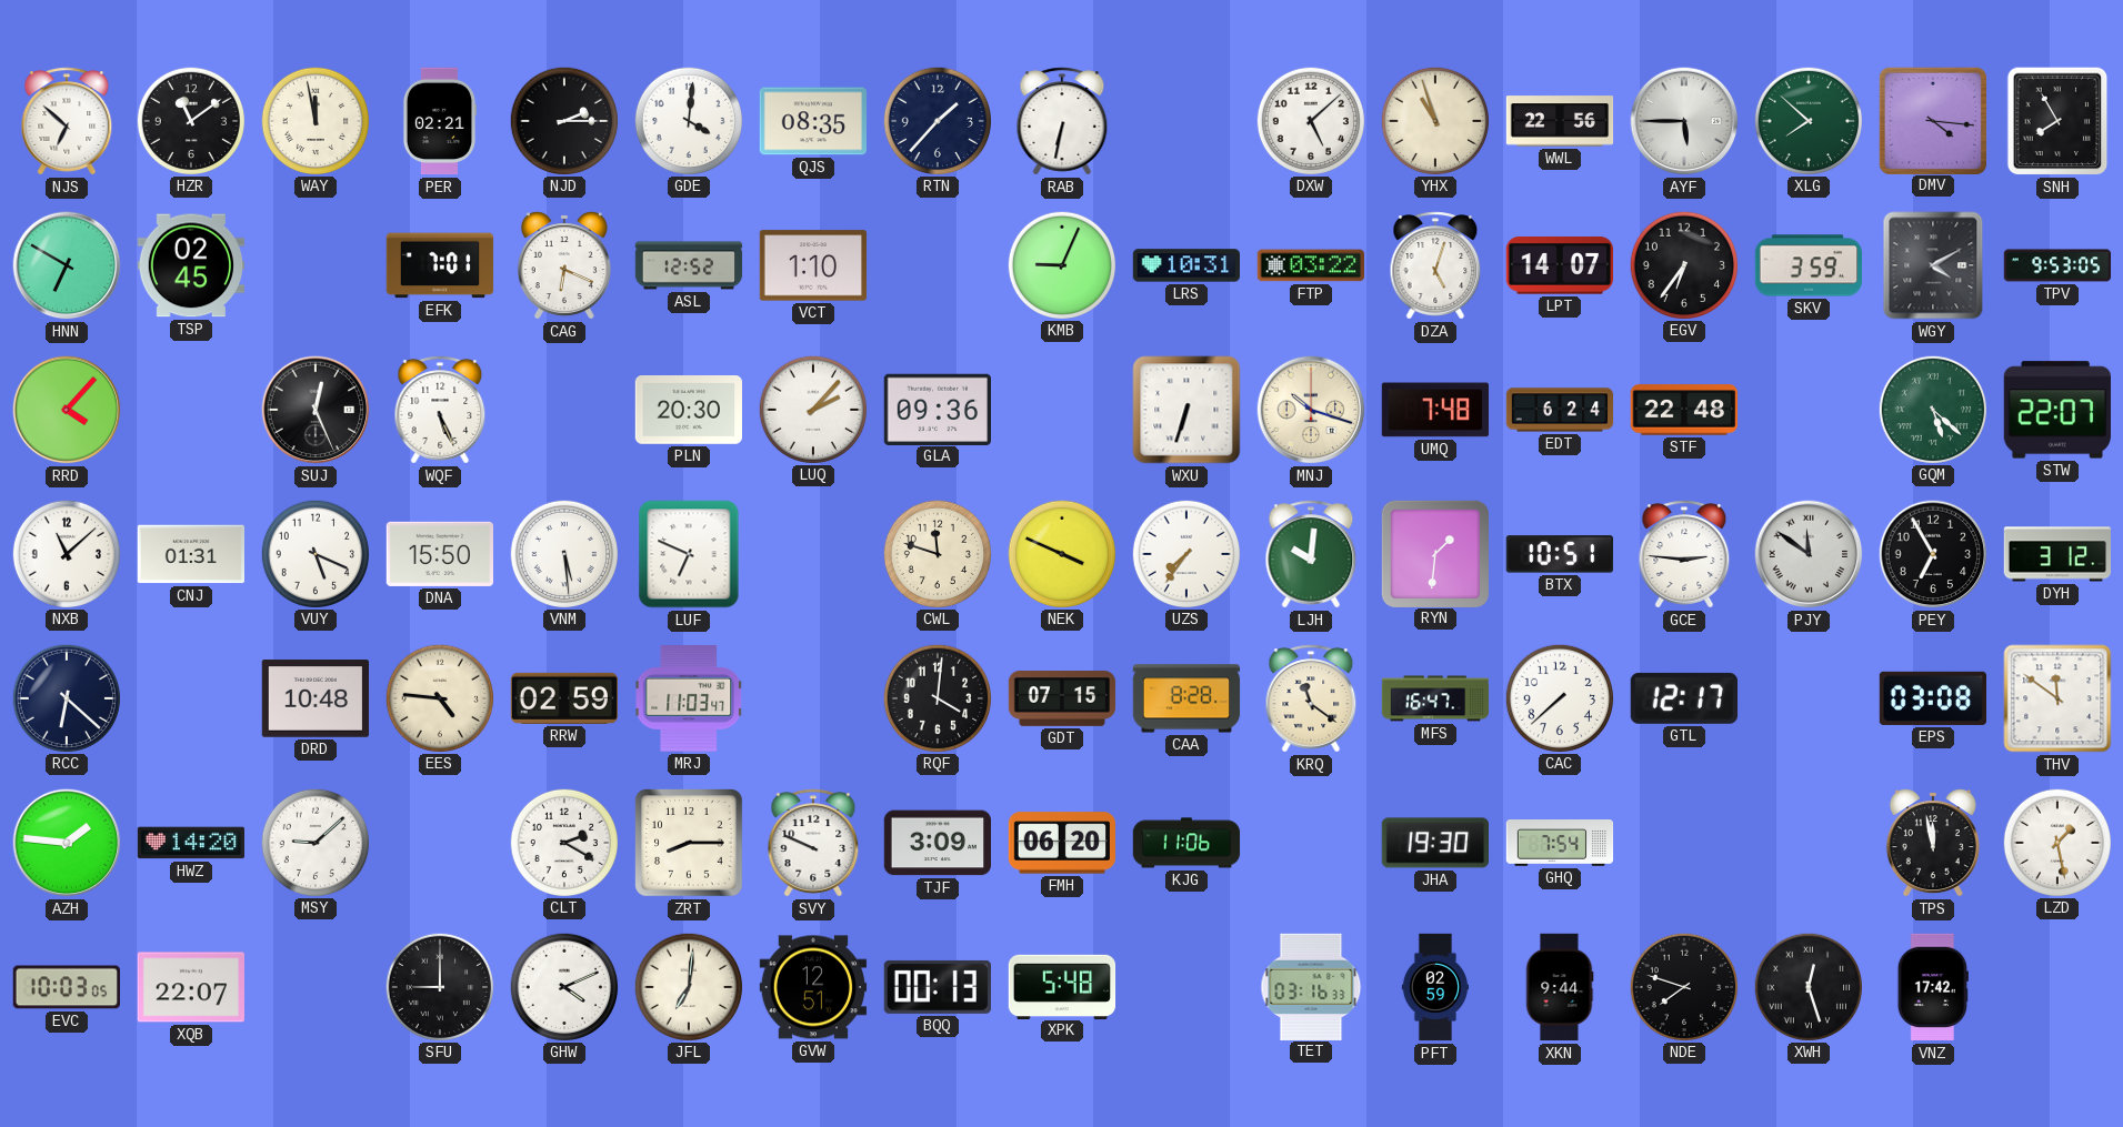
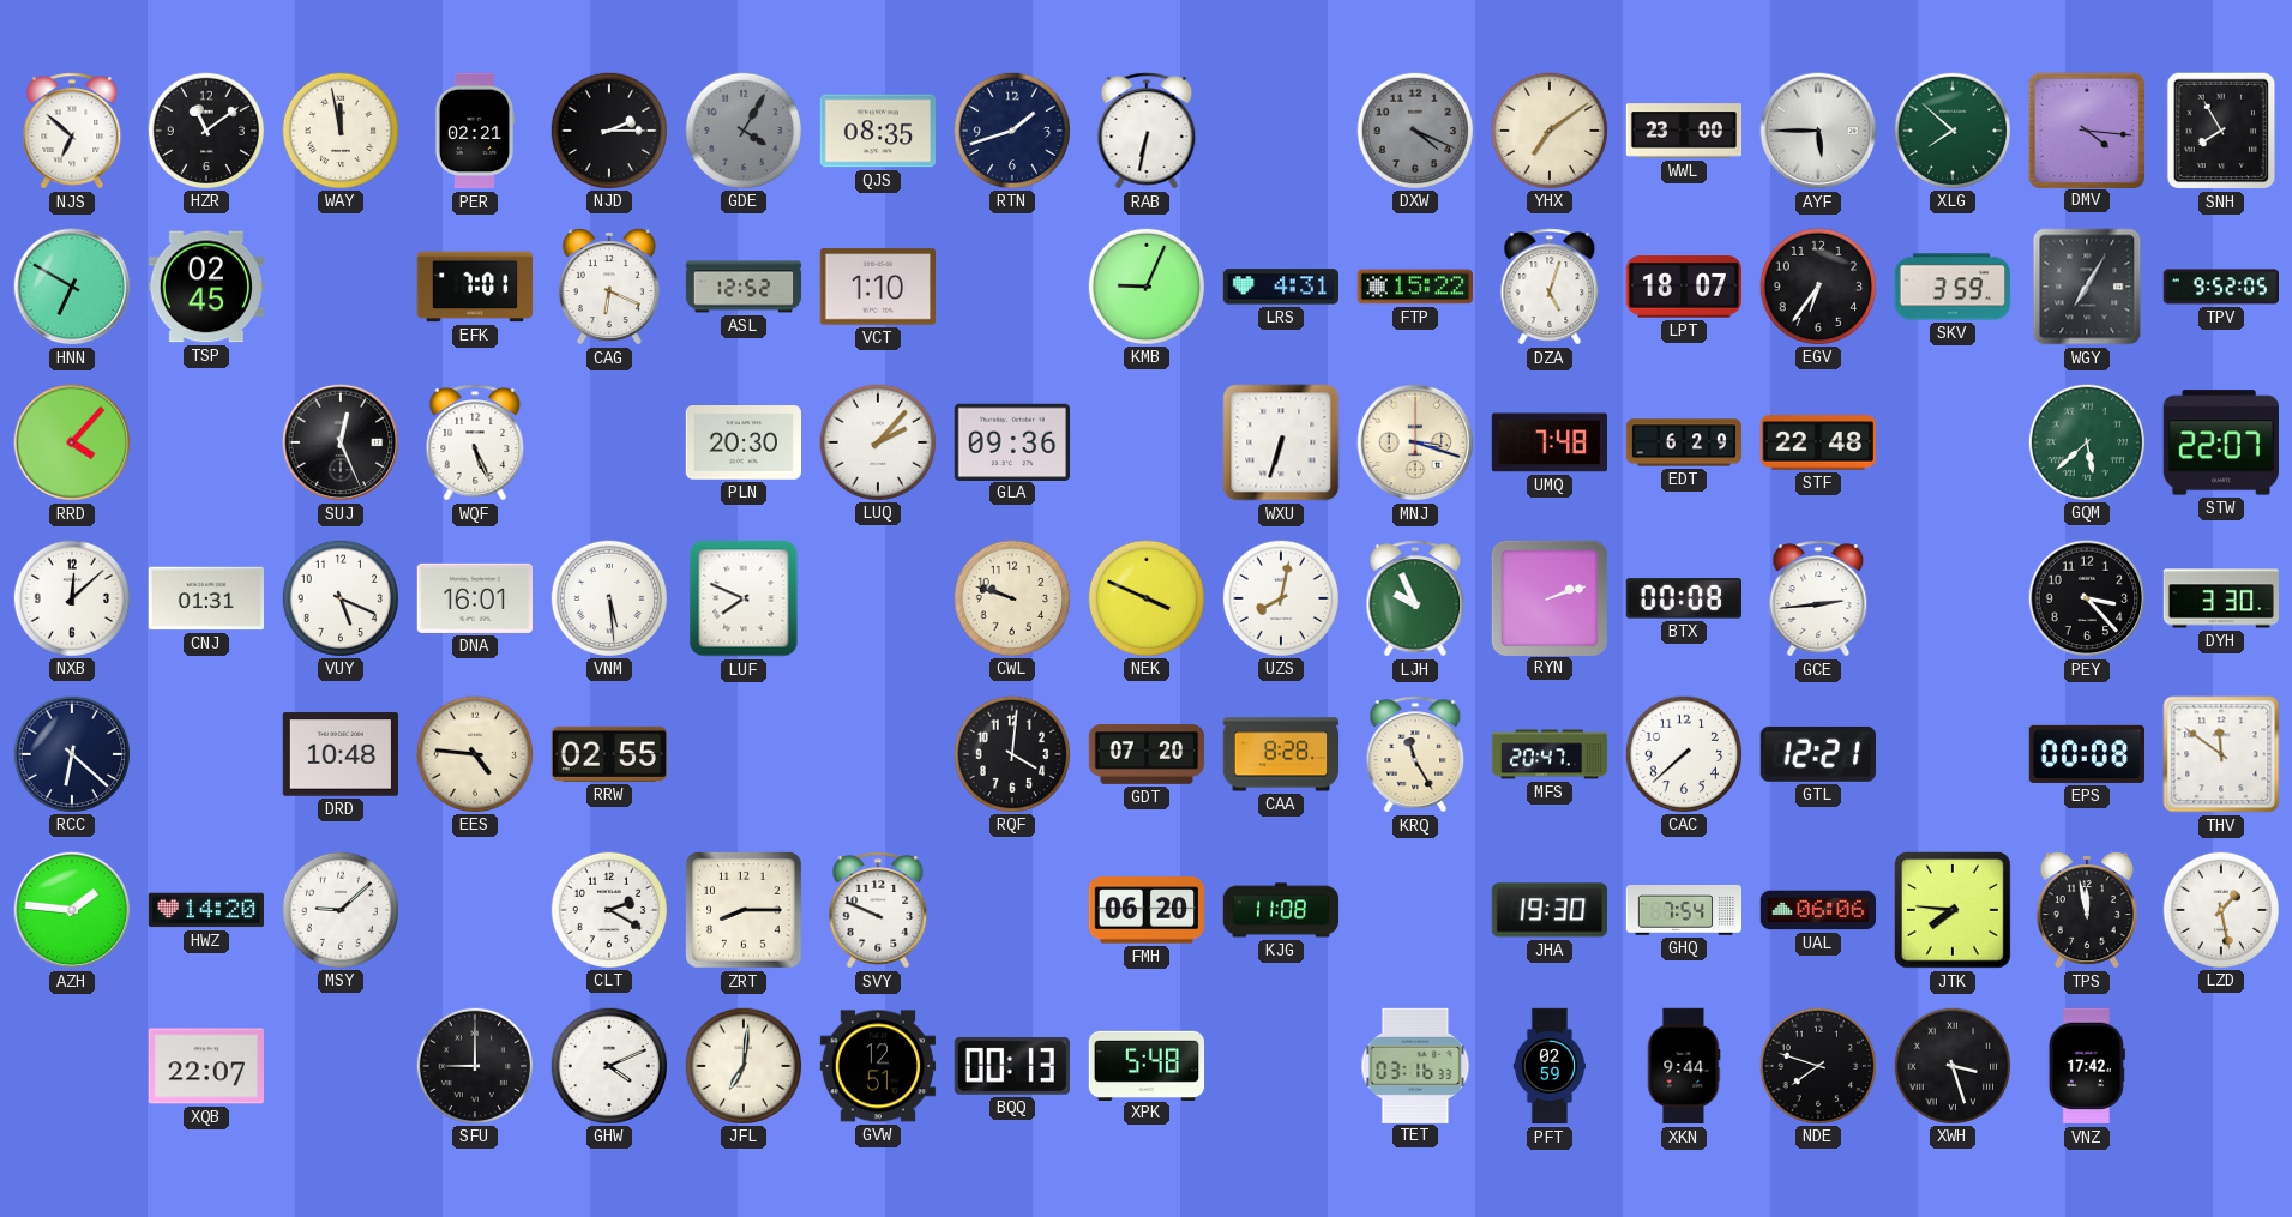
GDE: 4:01 -> 4:05 (742, 129)
GDE dial: white -> grey (742, 129)
RTN: 1:37 -> 1:42 (1011, 129)
DXW: 5:08 -> 4:19 (1414, 129)
DXW dial: white -> grey (1414, 129)
YHX: 10:57 -> 7:09 (1548, 129)
WWL: 22:56 -> 23:00 (1684, 131)
LRS: 10:31 -> 4:31 (1280, 287)
FTP: 03:22 -> 15:22 (1414, 287)
LPT: 14:07 -> 18:07 (1683, 287)
WGY: 4:10 -> 7:05 (2087, 287)
TPV: 9:53 -> 9:52 (2221, 287)
MNJ: 10:18 -> 3:18 (1415, 442)
EDT: 6:24 -> 6:29 (1684, 442)
GQM: 5:22 -> 5:38 (2086, 441)
NXB: 11:08 -> 12:08 (71, 597)
DNA: 15:50 -> 16:01 (474, 598)
LUF: 6:49 -> 7:49 (744, 598)
CWL: 11:48 -> 9:48 (1011, 597)
UZS: 7:36 -> 8:02 (1280, 597)
LJH: 10:01 -> 9:56 (1415, 598)
RYN: 1:31 -> 2:12 (1548, 597)
BTX: 10:51 -> 00:08 (1684, 598)
GCE: 2:46 -> 2:44 (1818, 598)
PJY: 11:51 -> none (1809, 554)
PEY: 6:55 -> 3:23 (2087, 598)
DYH: 3:12 -> 3:30 (2220, 598)
RRW: 02:59 -> 02:55 (608, 754)
MRJ: 11:03 -> none (689, 700)
GDT: 07:15 -> 07:20 (1147, 755)
KRQ: 11:21 -> 11:25 (1415, 754)
MFS: 16:47 -> 20:47 (1550, 754)
GTL: 12:17 -> 12:21 (1817, 754)
EPS: 03:08 -> 00:08 (2086, 754)
TJF: 3:09 -> none (937, 843)
KJG: 11:06 -> 11:08 (1281, 910)
UAL: none -> 06:06 (1818, 910)
JTK: none -> 7:46 (1954, 911)
EVC: 10:03 -> none (66, 987)
XWH: 12:27 -> 3:27 (1951, 1065)
